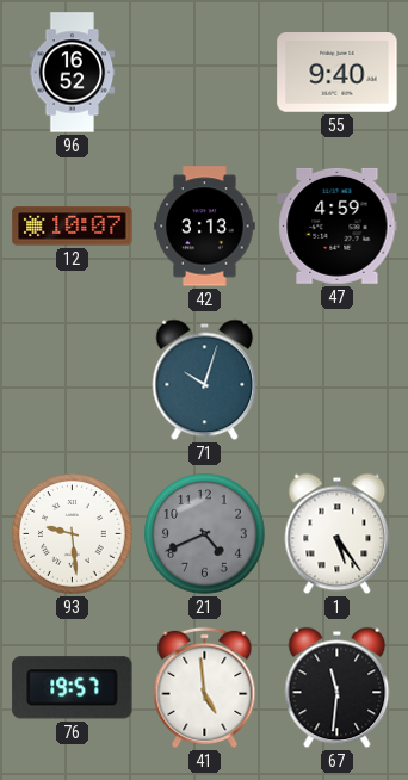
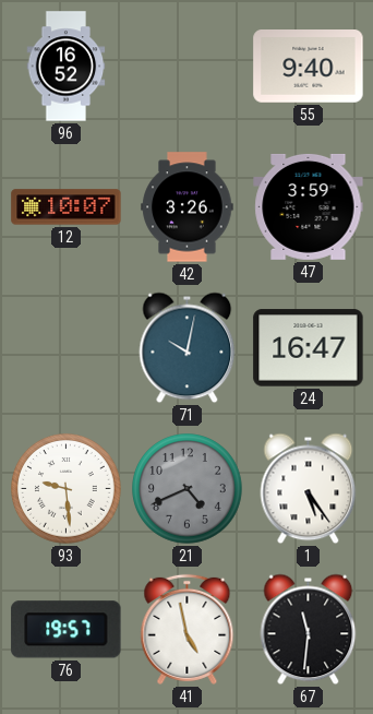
42: 3:13 -> 3:26 (188, 207)
47: 4:59 -> 3:59 (309, 206)
71: 10:03 -> 10:02 (188, 348)
24: none -> 16:47 (309, 348)
41: 4:59 -> 4:58 (188, 629)
